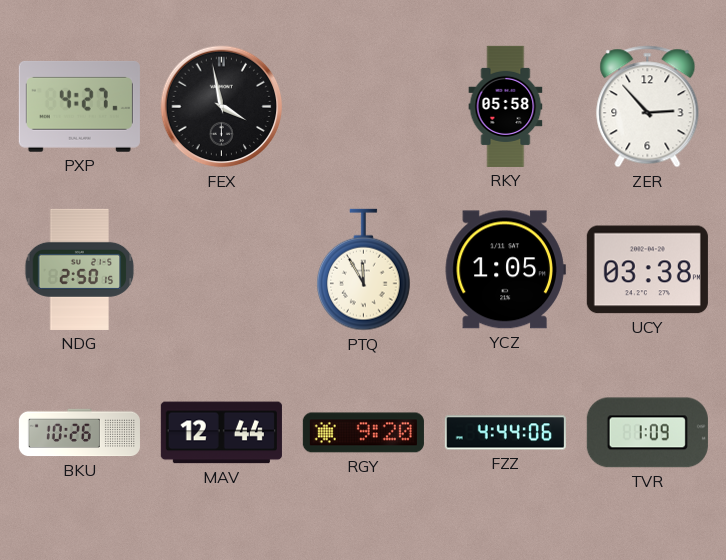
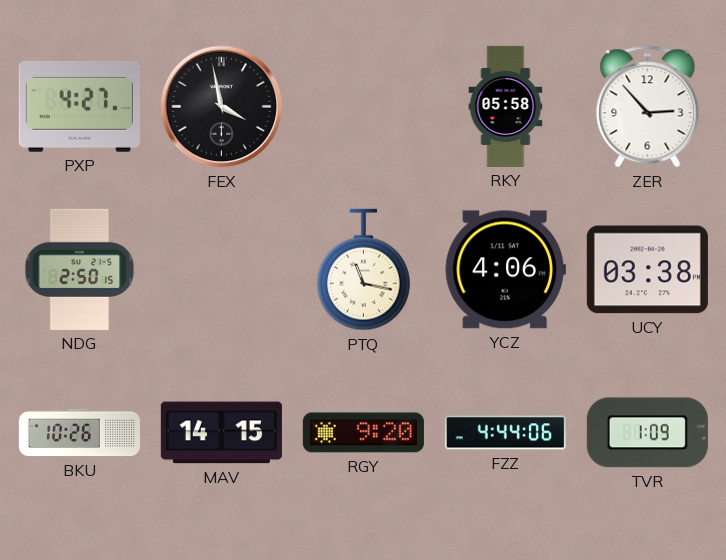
PTQ: 11:55 -> 11:17 (364, 270)
YCZ: 1:05 -> 4:06 (505, 270)
MAV: 12:44 -> 14:15 (221, 433)
